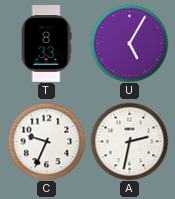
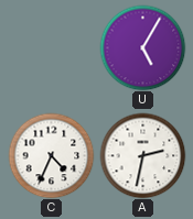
T: 8:33 -> none (46, 44)
C: 9:34 -> 4:34 (51, 155)
